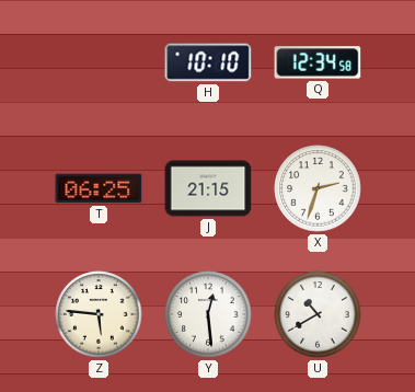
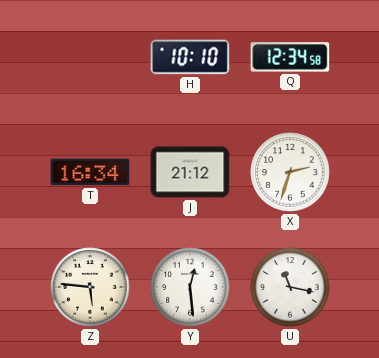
T: 06:25 -> 16:34 (90, 172)
J: 21:15 -> 21:12 (190, 172)
U: 10:40 -> 11:17 (290, 287)
